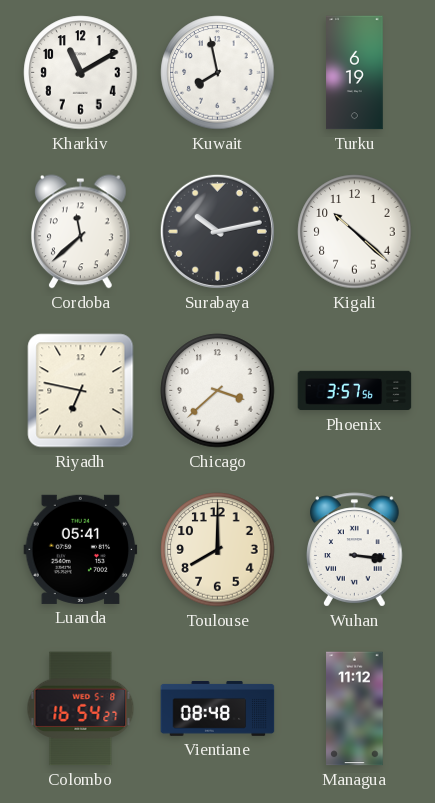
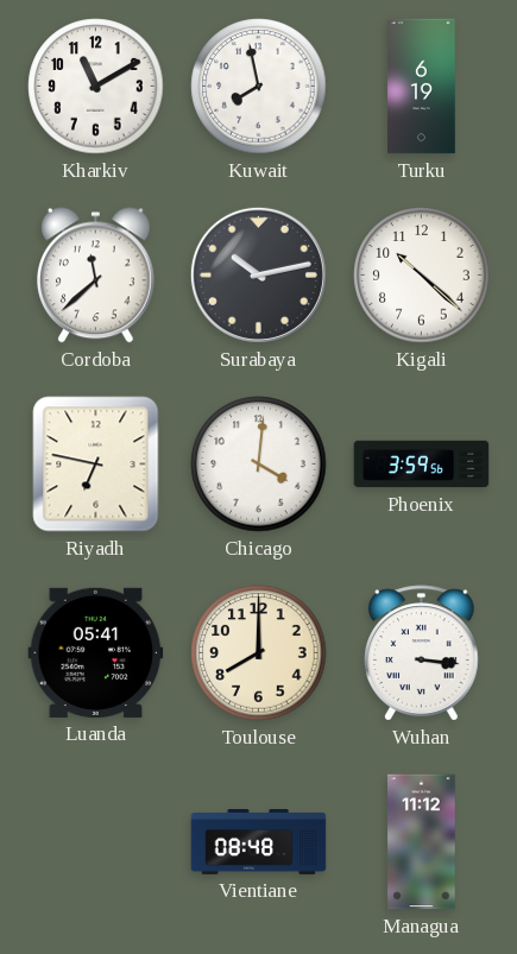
Chicago: 3:38 -> 4:01 (259, 465)
Phoenix: 3:57 -> 3:59 (422, 465)
Colombo: 16:54 -> none (81, 709)
